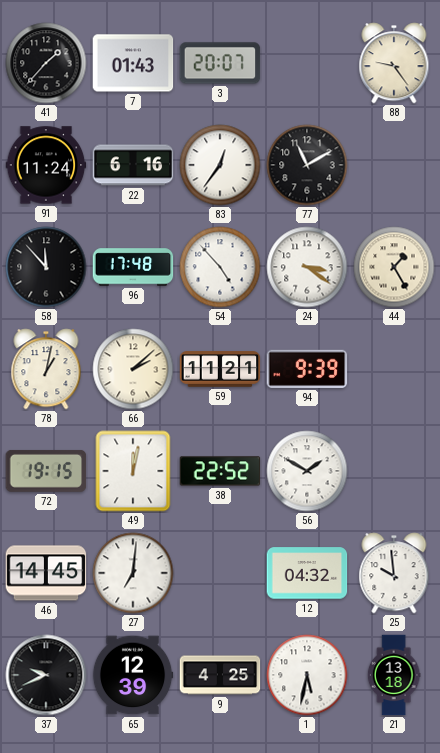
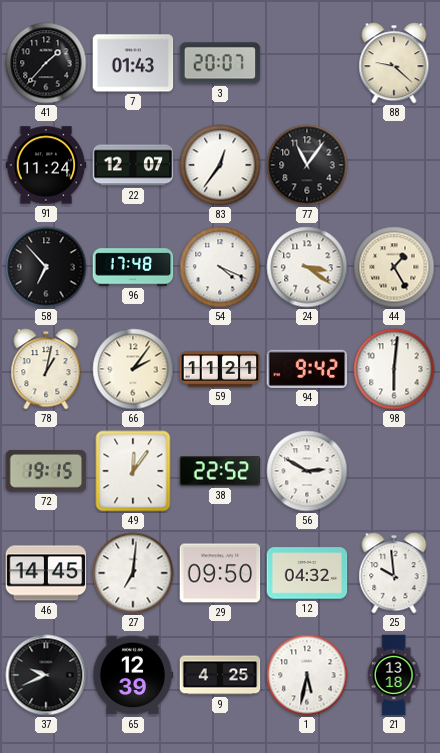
88: 9:24 -> 9:22 (394, 63)
22: 6:16 -> 12:07 (133, 165)
77: 11:10 -> 11:06 (307, 165)
58: 11:53 -> 6:53 (46, 267)
54: 4:53 -> 4:19 (220, 267)
66: 2:08 -> 2:06 (133, 369)
94: 9:39 -> 9:42 (307, 369)
98: none -> 6:01 (394, 369)
49: 12:02 -> 12:06 (133, 471)
56: 1:50 -> 2:50 (307, 471)
29: none -> 09:50 (220, 573)
